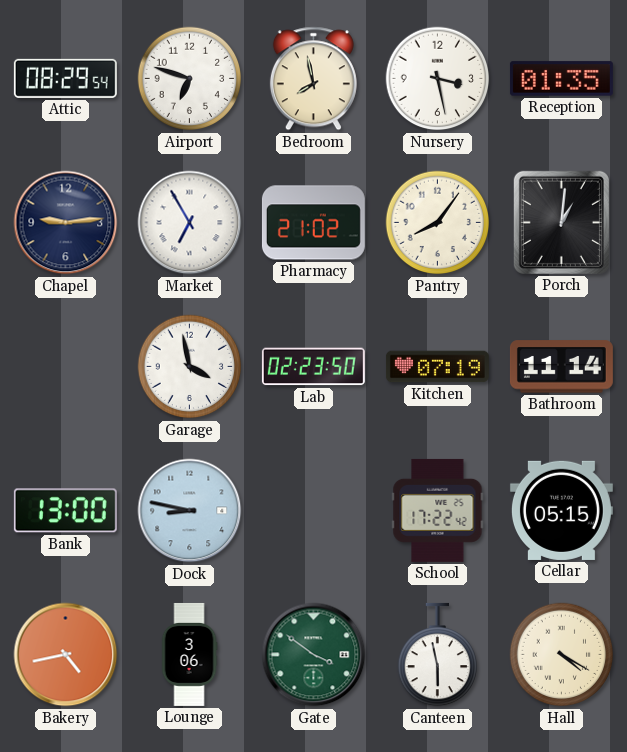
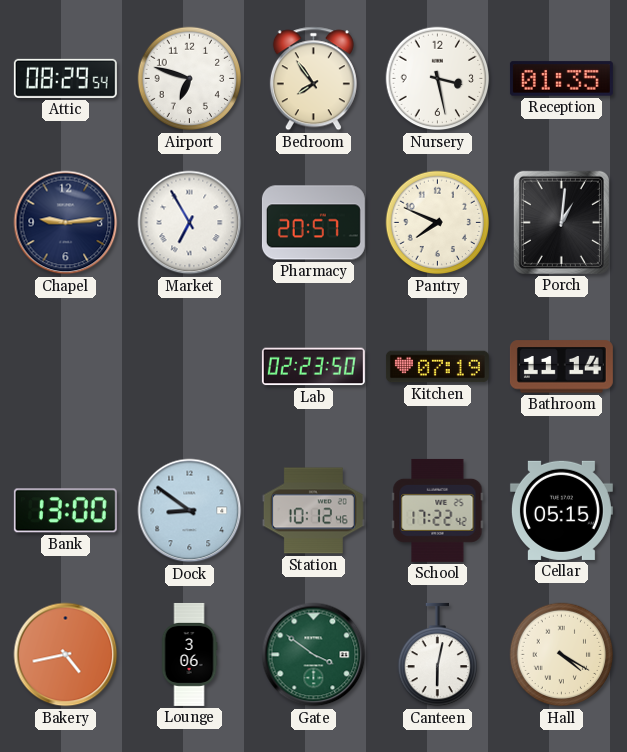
Bedroom: 7:58 -> 7:54 (313, 79)
Pharmacy: 21:02 -> 20:57 (313, 223)
Pantry: 8:06 -> 7:49 (438, 223)
Garage: 3:58 -> none (190, 367)
Dock: 8:47 -> 8:51 (190, 511)
Station: none -> 10:12 (313, 511)
Canteen: 5:58 -> 6:02 (437, 655)
